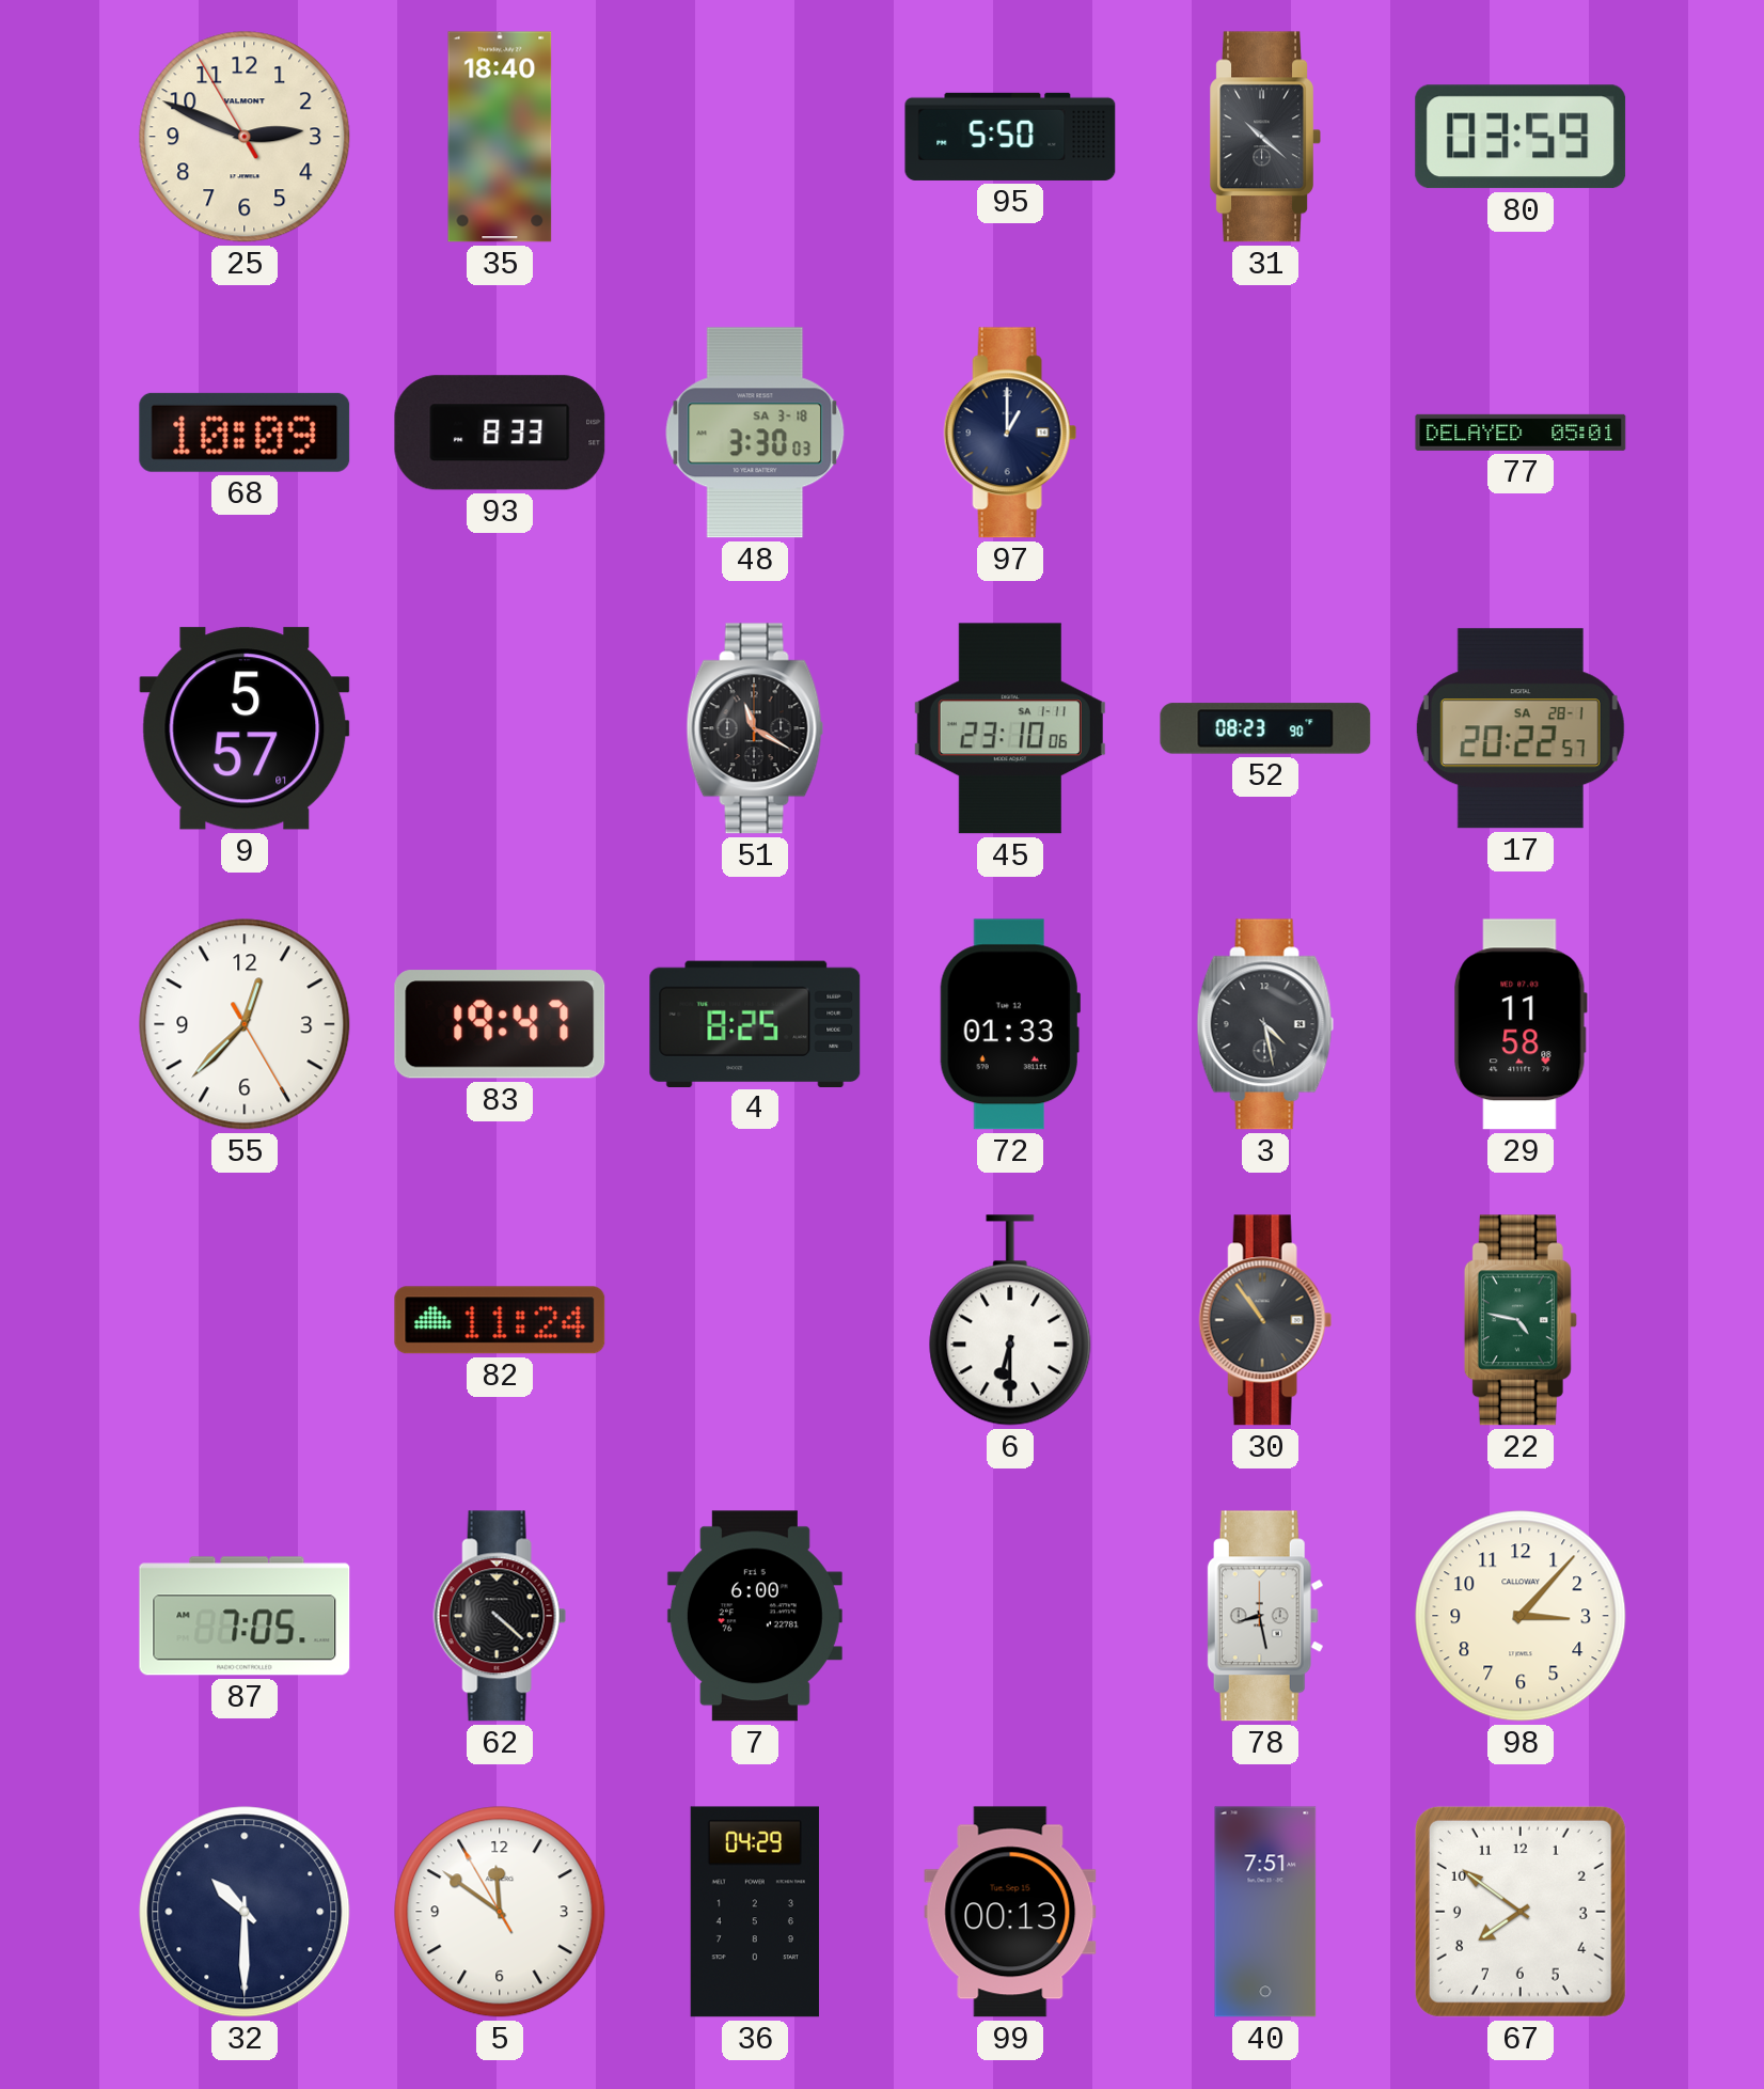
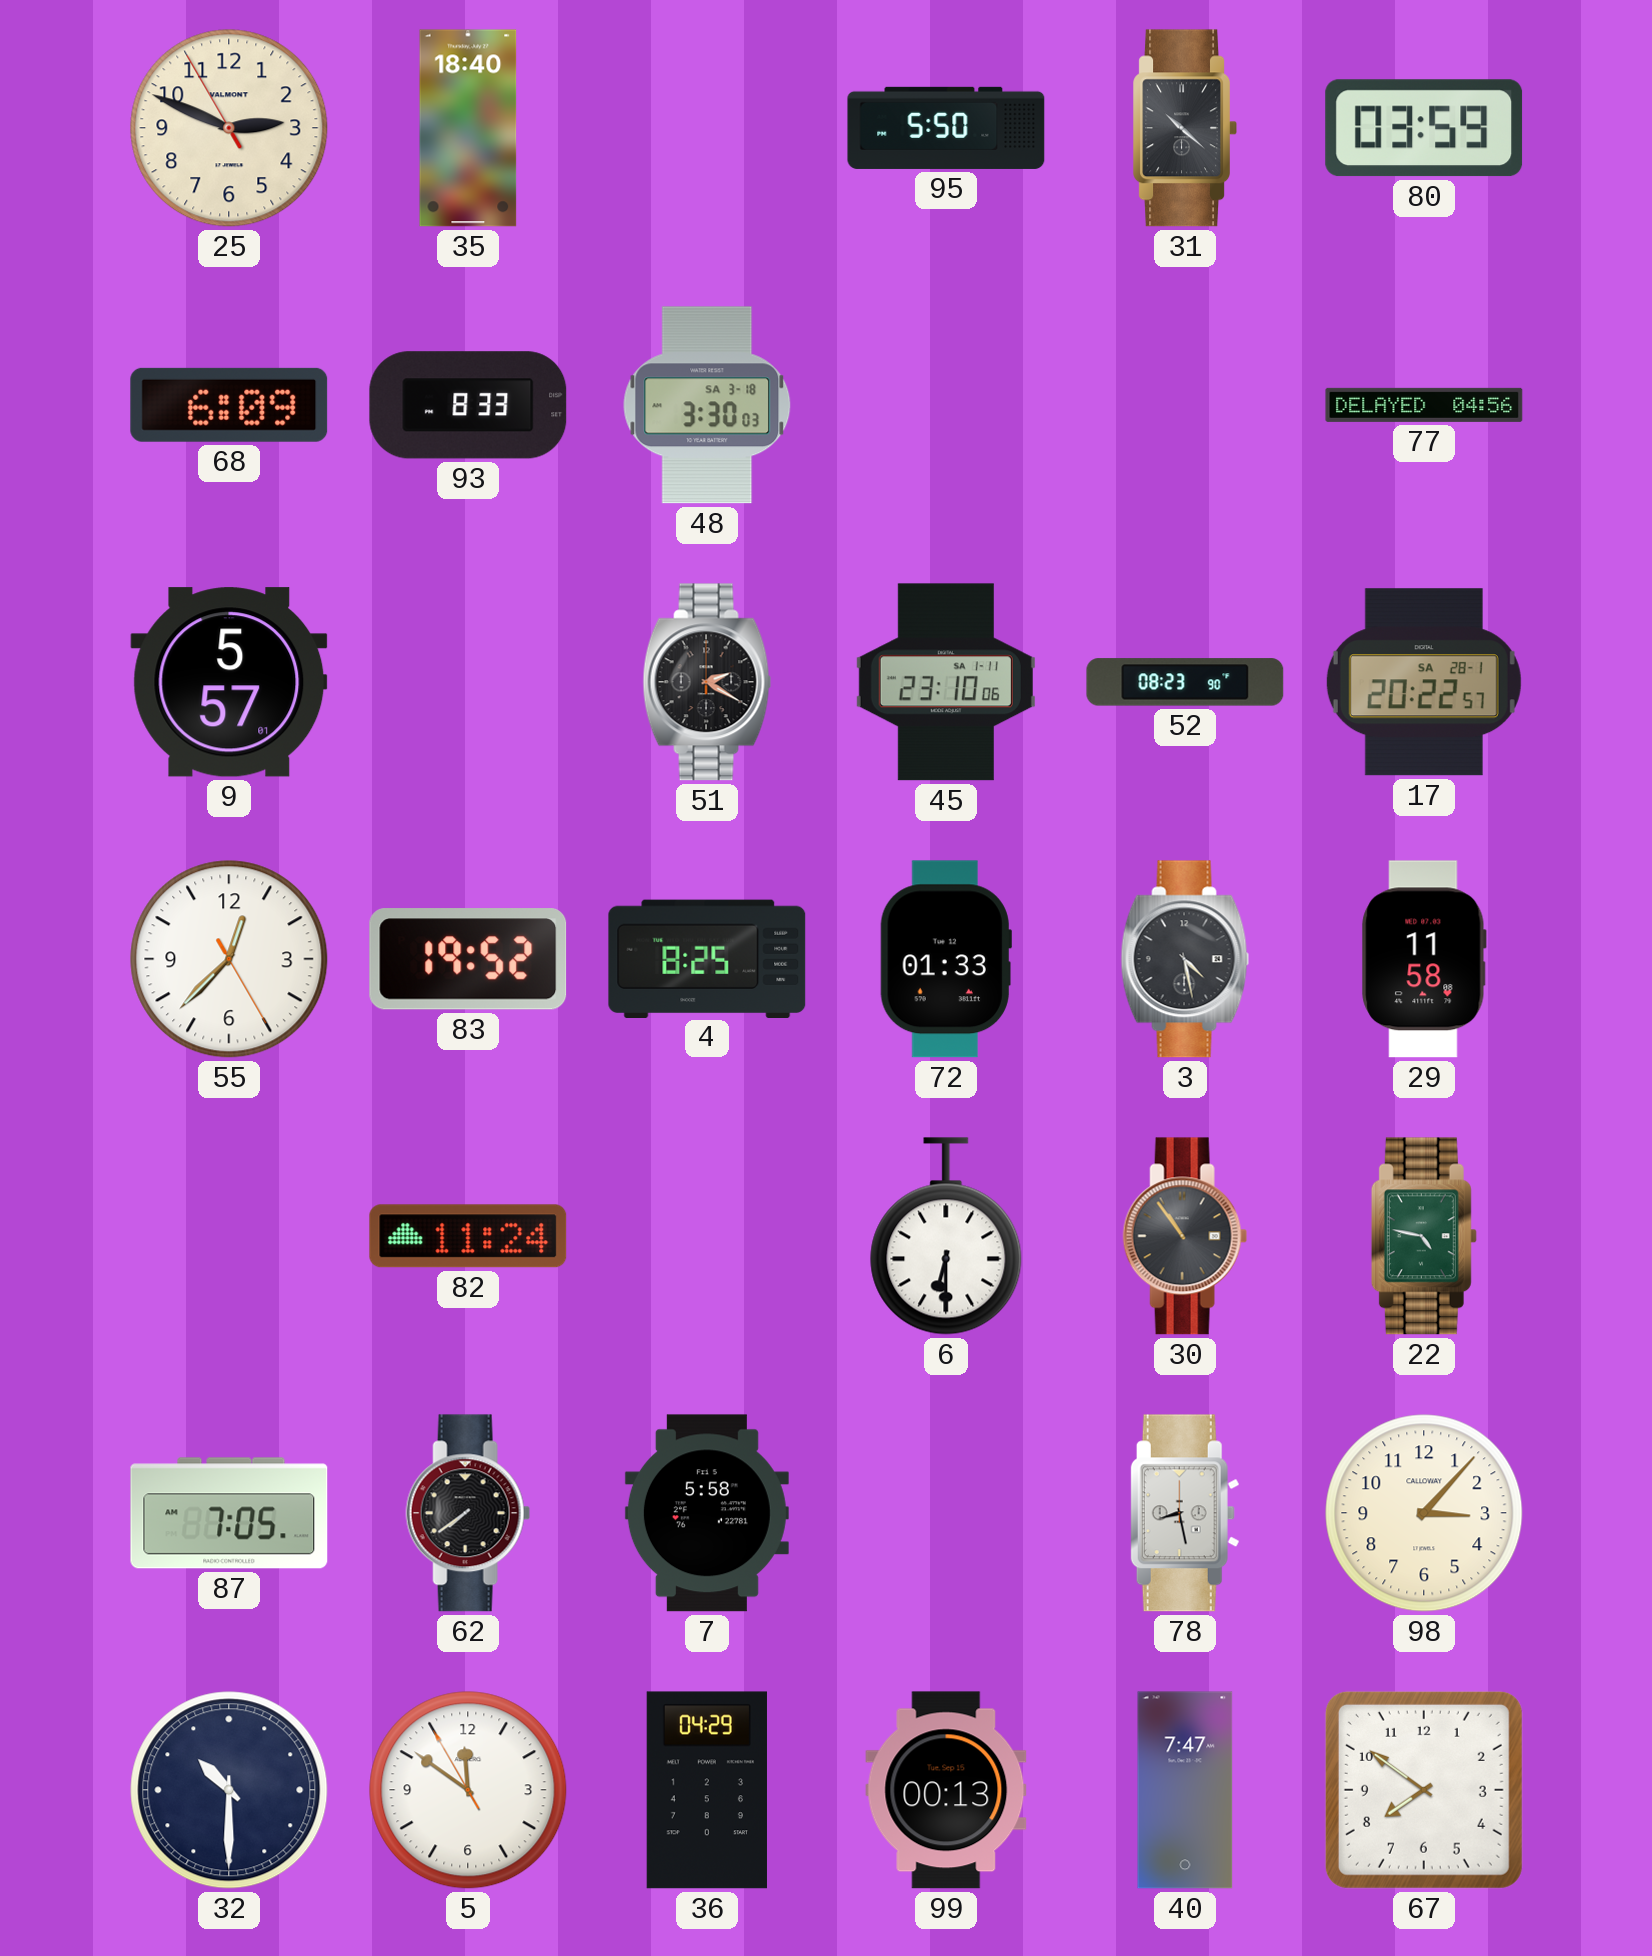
68: 10:09 -> 6:09 (229, 405)
97: 1:00 -> none (1010, 433)
77: 05:01 -> 04:56 (1424, 405)
51: 11:20 -> 2:20 (707, 682)
83: 19:47 -> 19:52 (468, 959)
62: 4:22 -> 7:39 (468, 1513)
7: 6:00 -> 5:58 (707, 1513)
40: 7:51 -> 7:47 (1185, 1790)
